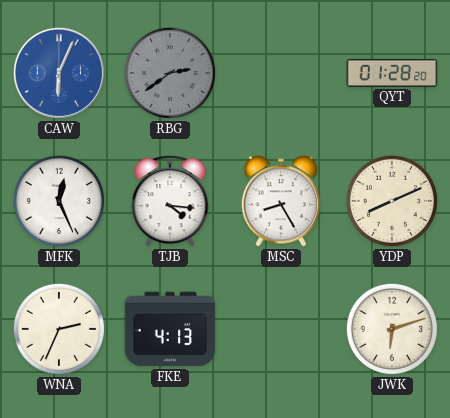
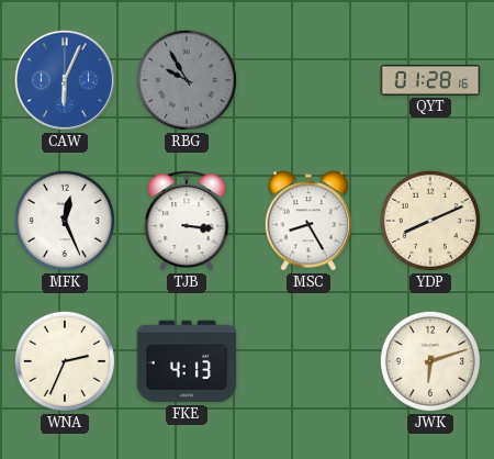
RBG: 2:39 -> 9:55 (187, 80)
QYT: 01:28:20 -> 01:28:16 (430, 80)
TJB: 4:16 -> 3:16 (187, 221)
